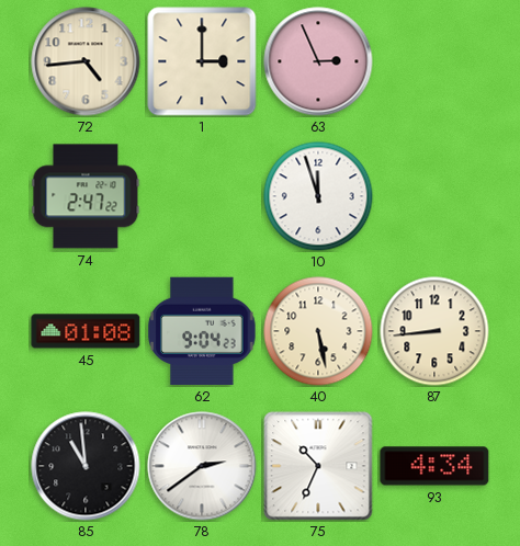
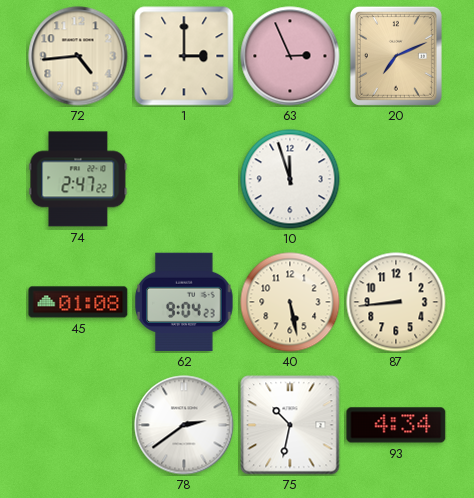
20: none -> 7:11 (396, 56)
85: 10:59 -> none (86, 466)
75: 10:34 -> 10:32 (290, 425)
